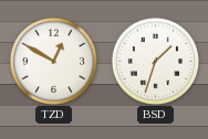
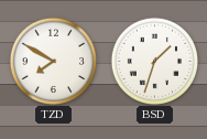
TZD: 12:50 -> 7:50 (53, 61)
